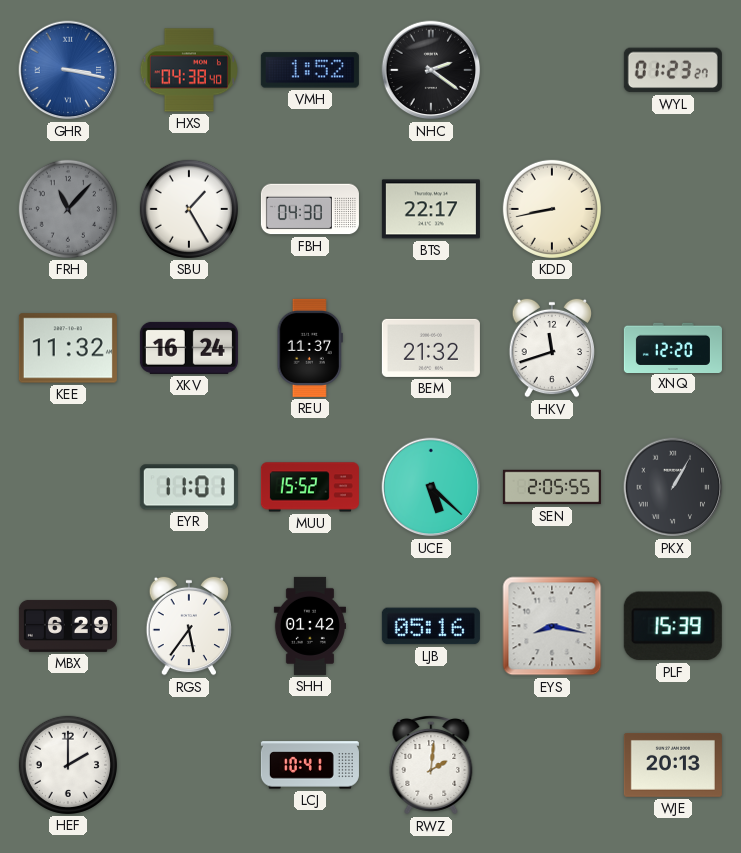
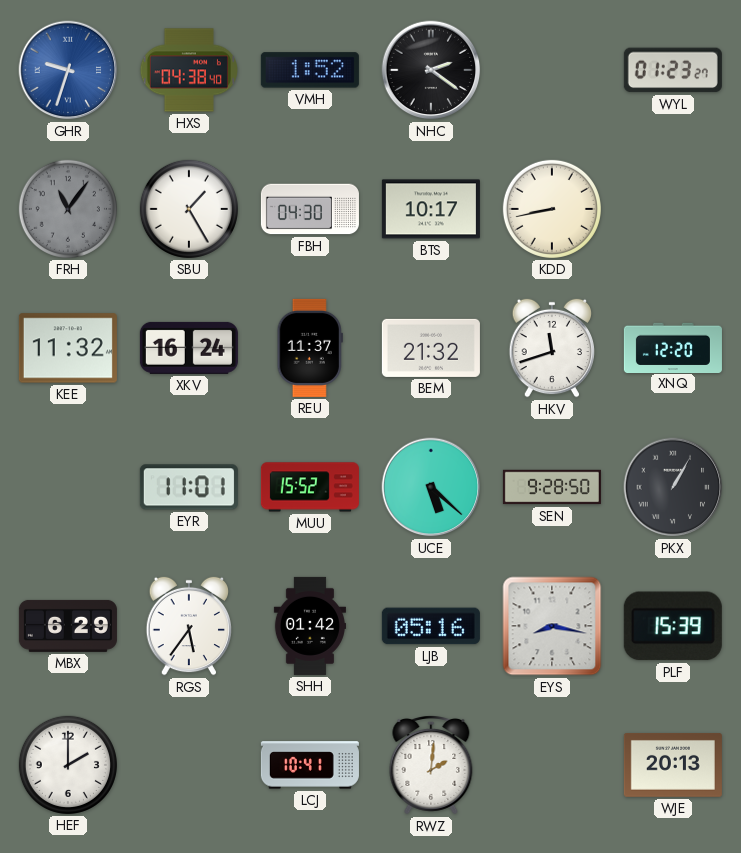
GHR: 3:17 -> 9:33 (68, 70)
FRH: 11:07 -> 11:06 (68, 209)
BTS: 22:17 -> 10:17 (431, 209)
SEN: 2:05 -> 9:28 (552, 487)
